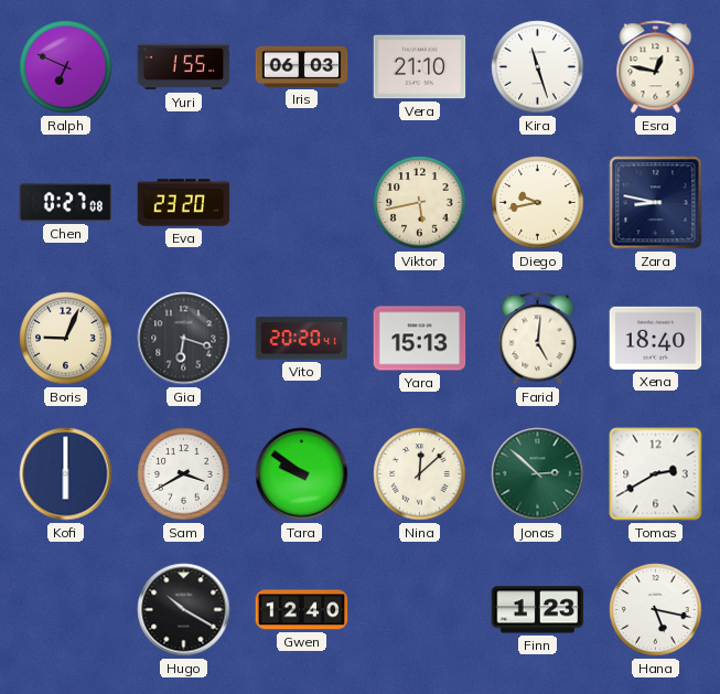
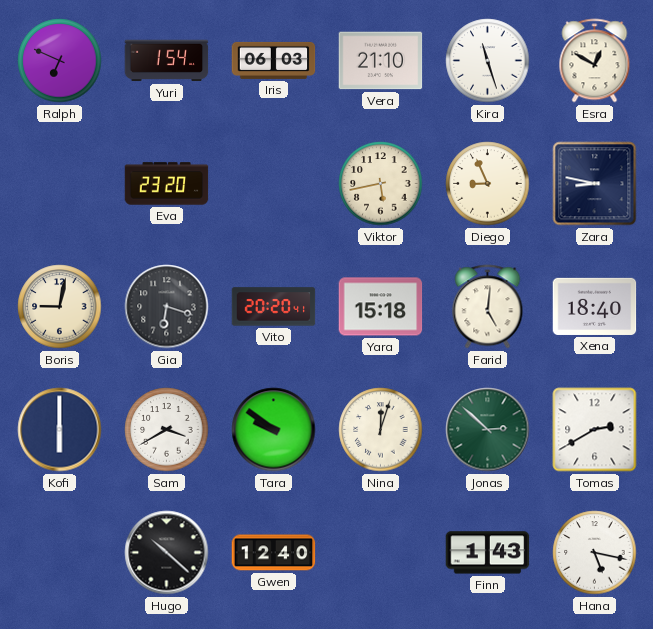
Yuri: 1:55 -> 1:54 (167, 61)
Esra: 12:47 -> 12:50 (595, 61)
Chen: 0:27 -> none (66, 203)
Diego: 9:43 -> 8:56 (488, 184)
Boris: 9:04 -> 9:02 (60, 307)
Yara: 15:13 -> 15:18 (381, 307)
Nina: 12:08 -> 12:03 (381, 430)
Hugo: 10:20 -> 10:22 (167, 553)
Finn: 1:23 -> 1:43 (488, 553)
